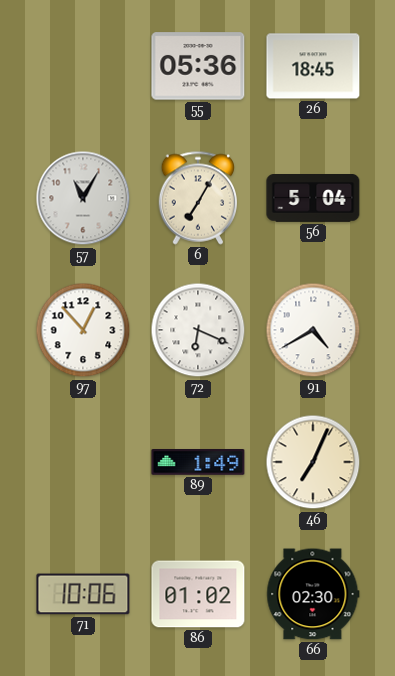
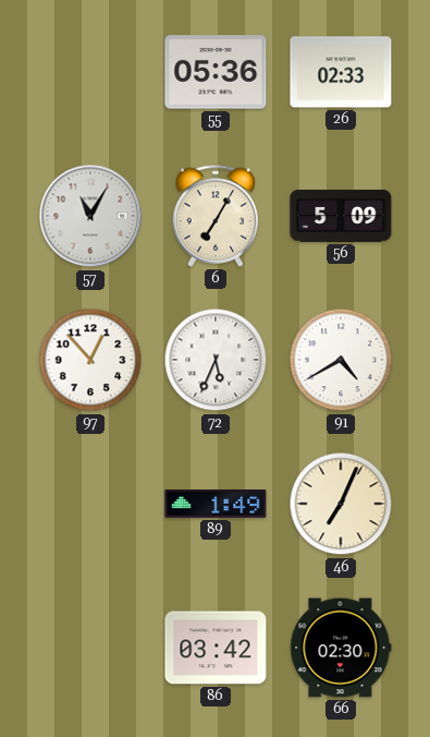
26: 18:45 -> 02:33 (341, 72)
56: 5:04 -> 5:09 (341, 217)
72: 6:19 -> 5:34 (216, 360)
71: 10:06 -> none (83, 594)
86: 01:02 -> 03:42 (216, 648)
